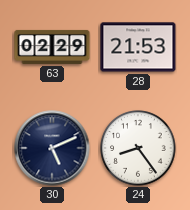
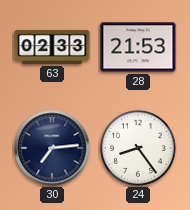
63: 02:29 -> 02:33 (52, 47)
30: 5:11 -> 7:14 (52, 148)
